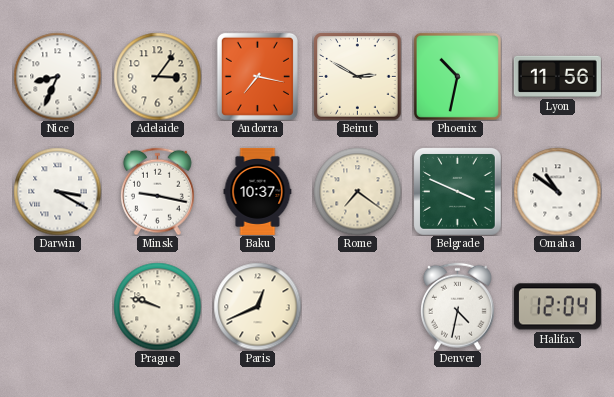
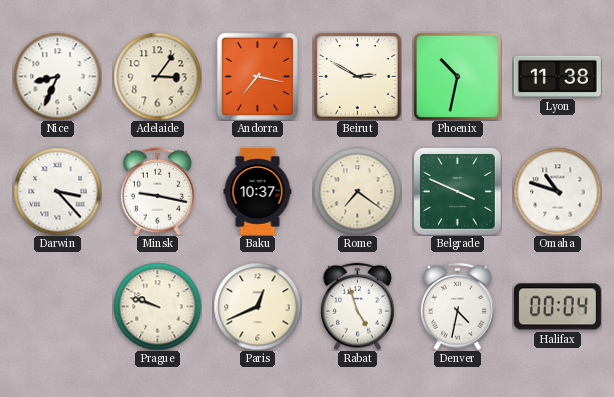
Lyon: 11:56 -> 11:38 (557, 76)
Darwin: 3:20 -> 3:23 (57, 191)
Omaha: 10:51 -> 10:48 (557, 191)
Rabat: none -> 4:57 (357, 306)
Halifax: 12:04 -> 00:04 (557, 307)
